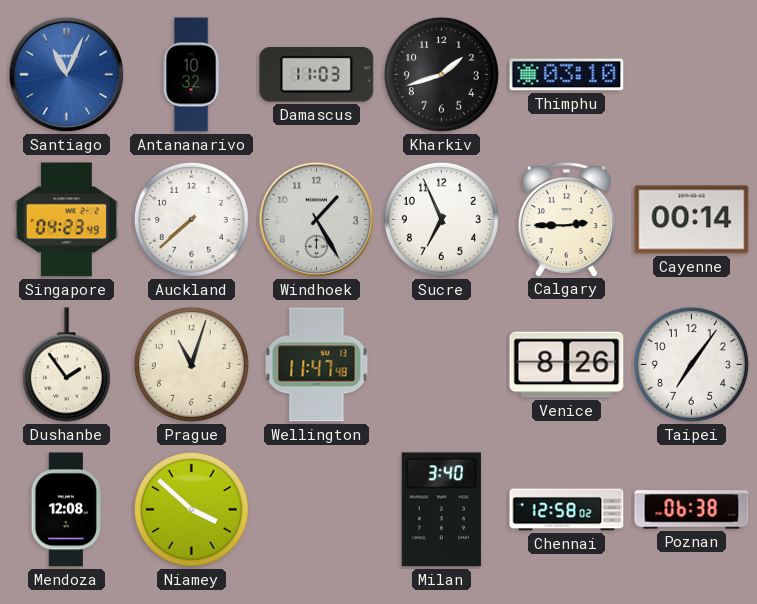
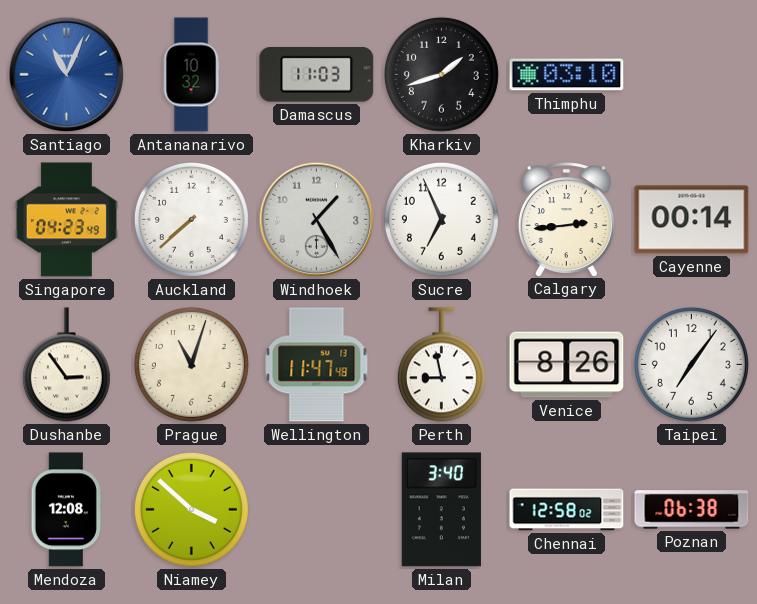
Calgary: 2:45 -> 2:44 (566, 219)
Dushanbe: 1:54 -> 2:54 (66, 365)
Perth: none -> 8:58 (441, 365)
